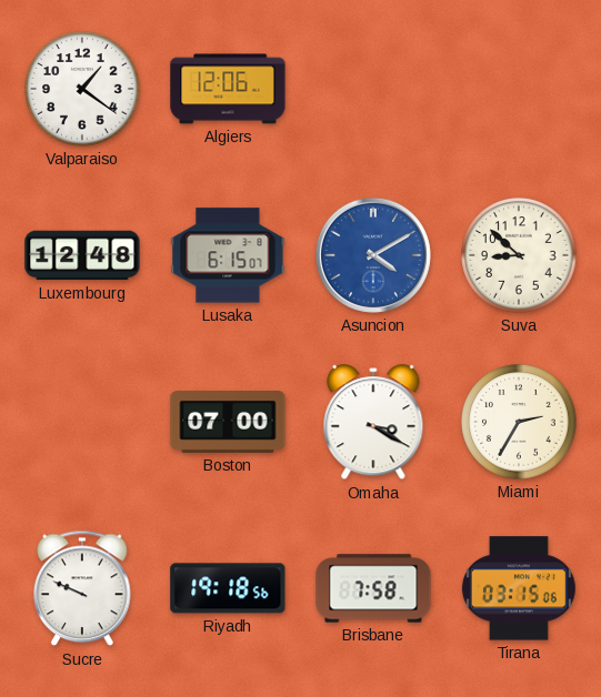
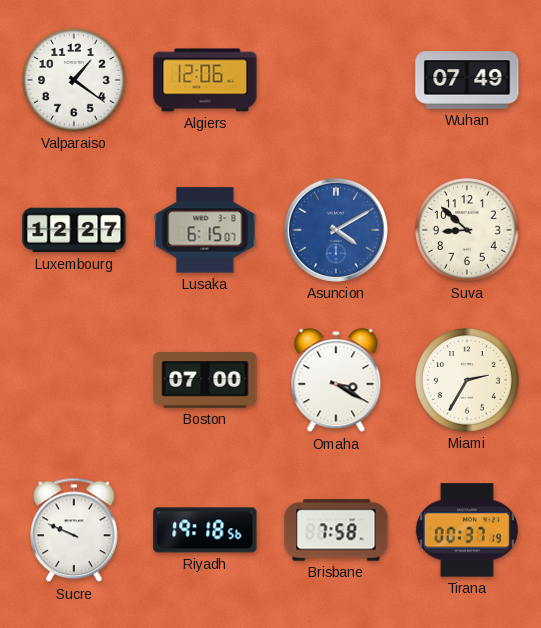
Wuhan: none -> 07:49 (467, 80)
Luxembourg: 12:48 -> 12:27 (74, 230)
Tirana: 03:15 -> 00:37 (467, 530)
